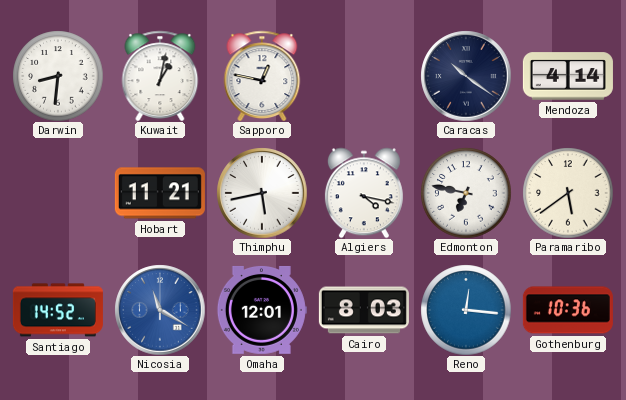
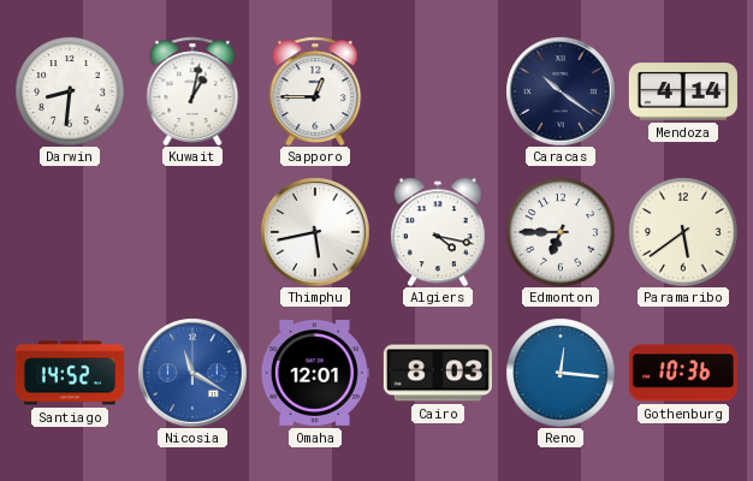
Sapporo: 12:47 -> 12:45 (315, 91)
Hobart: 11:21 -> none (160, 193)
Edmonton: 6:47 -> 6:45 (561, 232)
